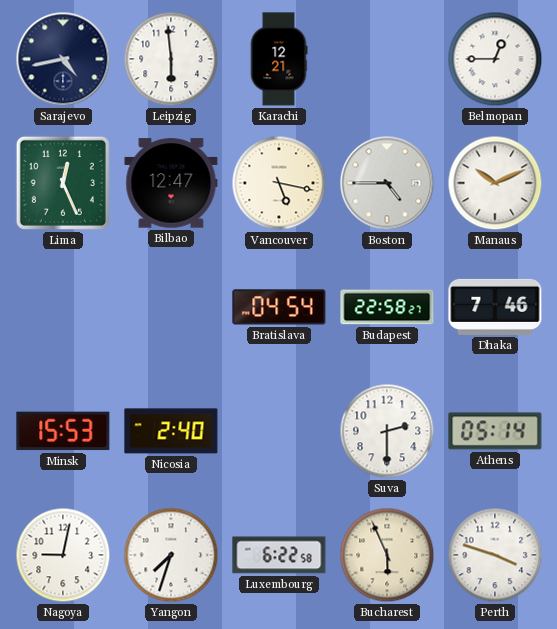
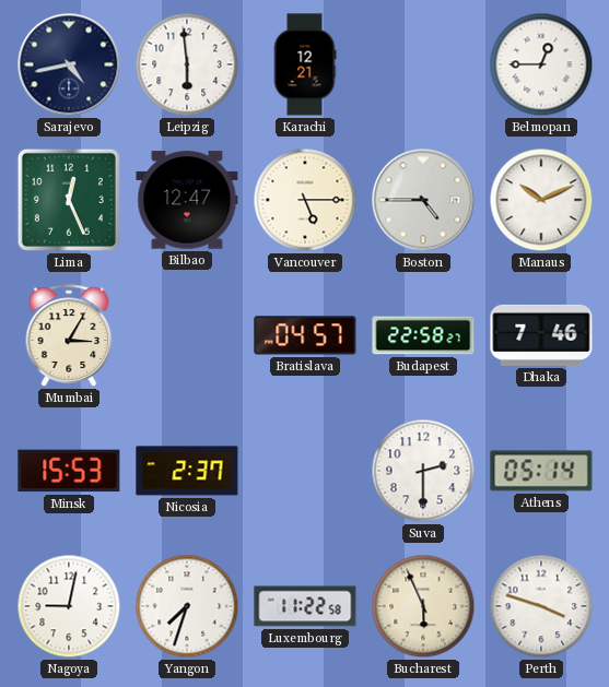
Vancouver: 5:17 -> 5:15 (305, 200)
Mumbai: none -> 3:05 (69, 335)
Bratislava: 04:54 -> 04:57 (305, 335)
Nicosia: 2:40 -> 2:37 (187, 471)
Luxembourg: 6:22 -> 11:22 (305, 606)
